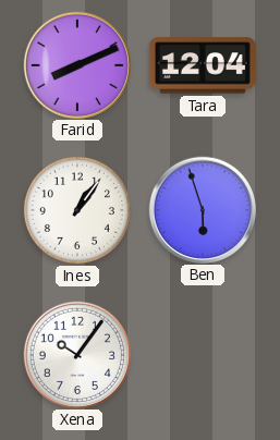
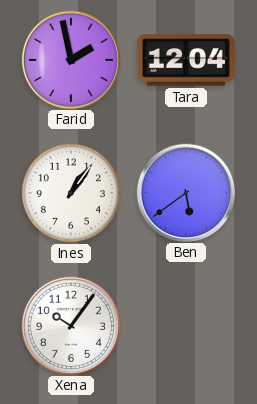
Farid: 8:11 -> 1:58 (70, 59)
Ben: 5:57 -> 5:39 (185, 192)
